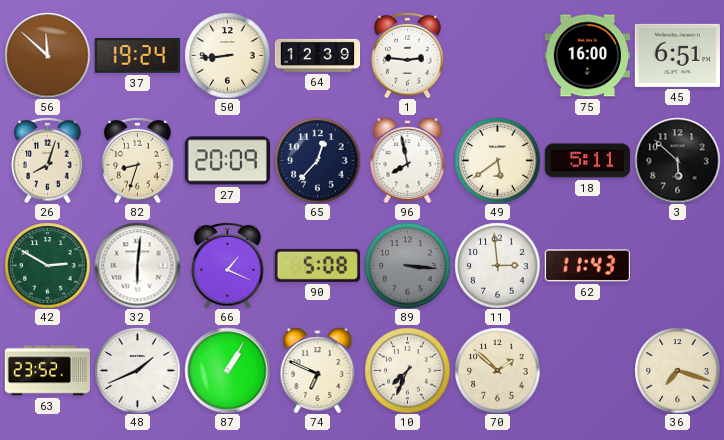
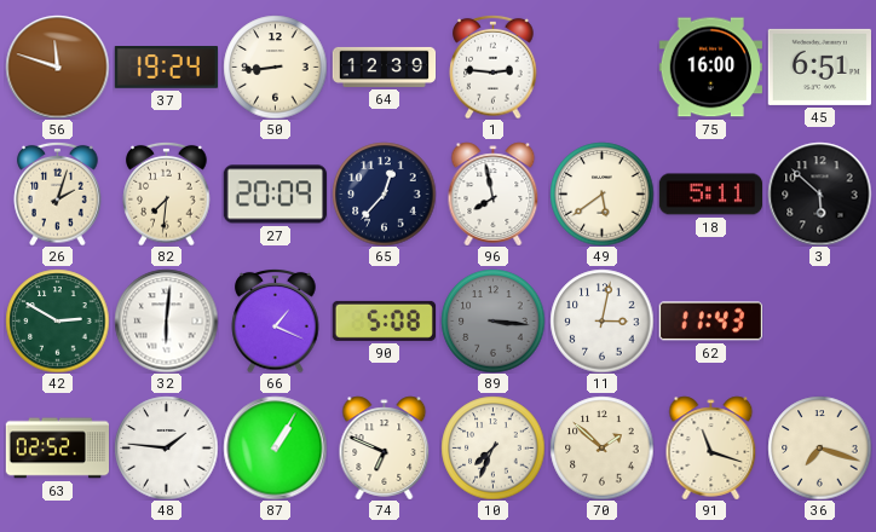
56: 11:52 -> 11:48 (57, 66)
26: 8:03 -> 2:03 (58, 193)
82: 8:33 -> 7:31 (167, 193)
11: 2:59 -> 3:02 (601, 320)
63: 23:52 -> 02:52 (57, 449)
48: 1:41 -> 1:46 (166, 447)
91: none -> 11:18 (711, 447)
